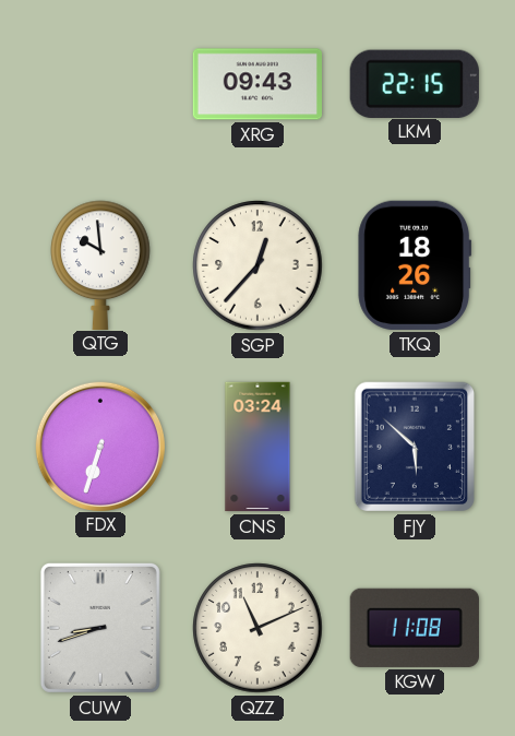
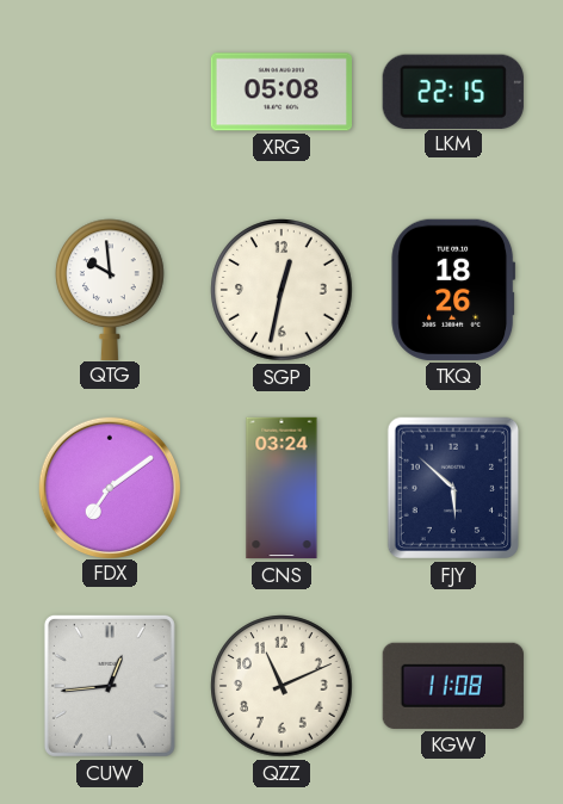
XRG: 09:43 -> 05:08 (280, 92)
SGP: 12:37 -> 12:32 (281, 290)
FDX: 6:33 -> 7:09 (109, 487)
CUW: 8:42 -> 12:44 (110, 686)
